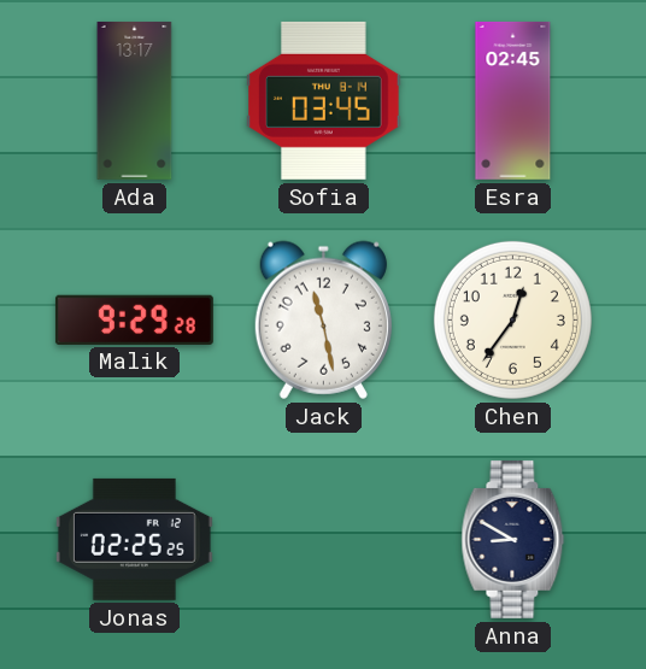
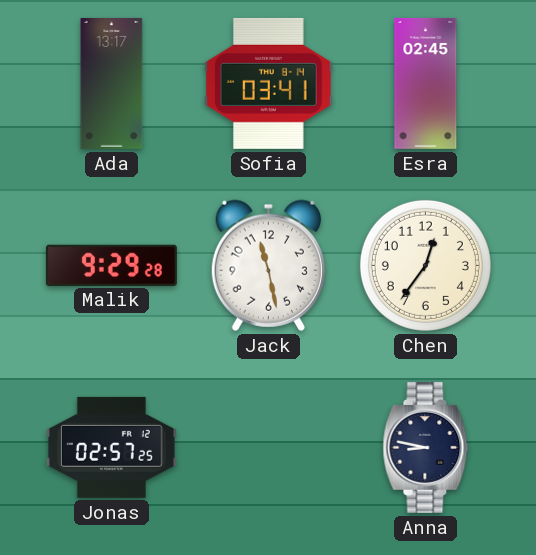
Sofia: 03:45 -> 03:41 (269, 83)
Jonas: 02:25 -> 02:57 (111, 447)
Anna: 8:50 -> 8:47 (426, 447)
